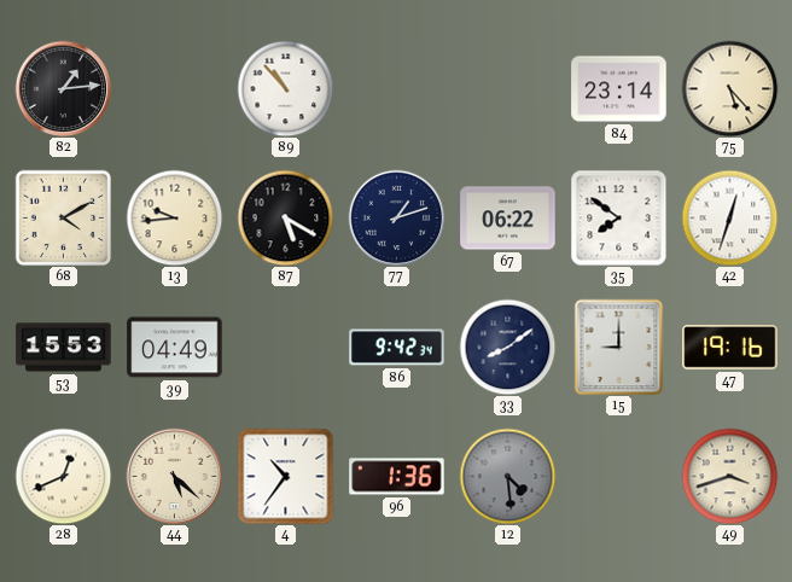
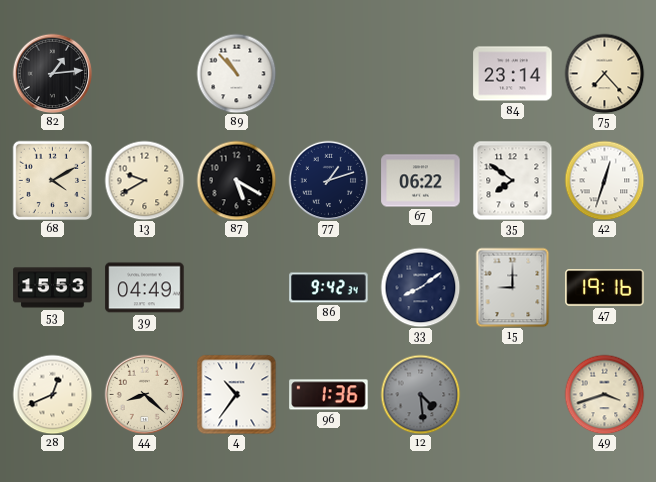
75: 5:23 -> 7:23 (604, 73)
13: 9:44 -> 9:40 (144, 180)
44: 5:22 -> 8:22 (144, 394)
